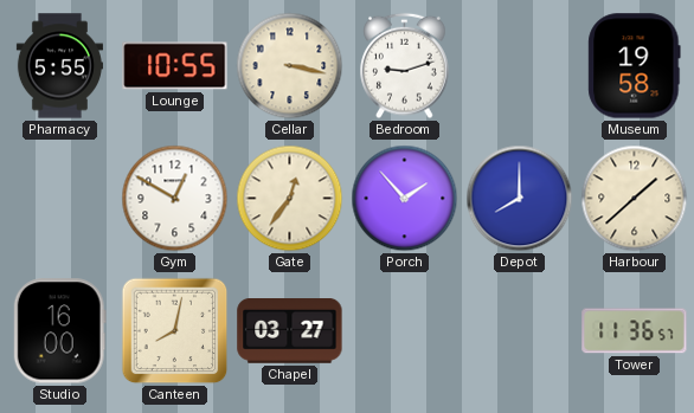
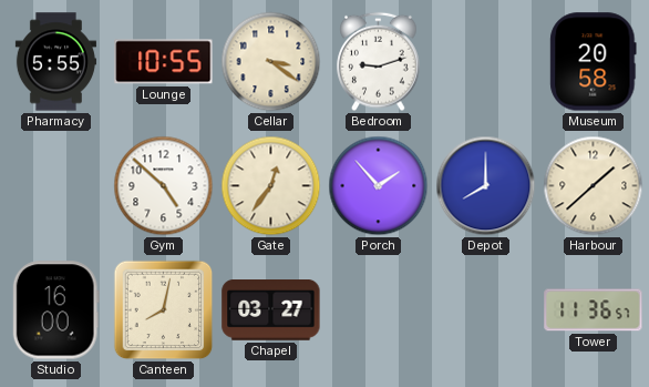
Cellar: 3:17 -> 3:21 (271, 62)
Museum: 19:58 -> 20:58 (594, 62)
Gym: 12:50 -> 4:52 (164, 186)
